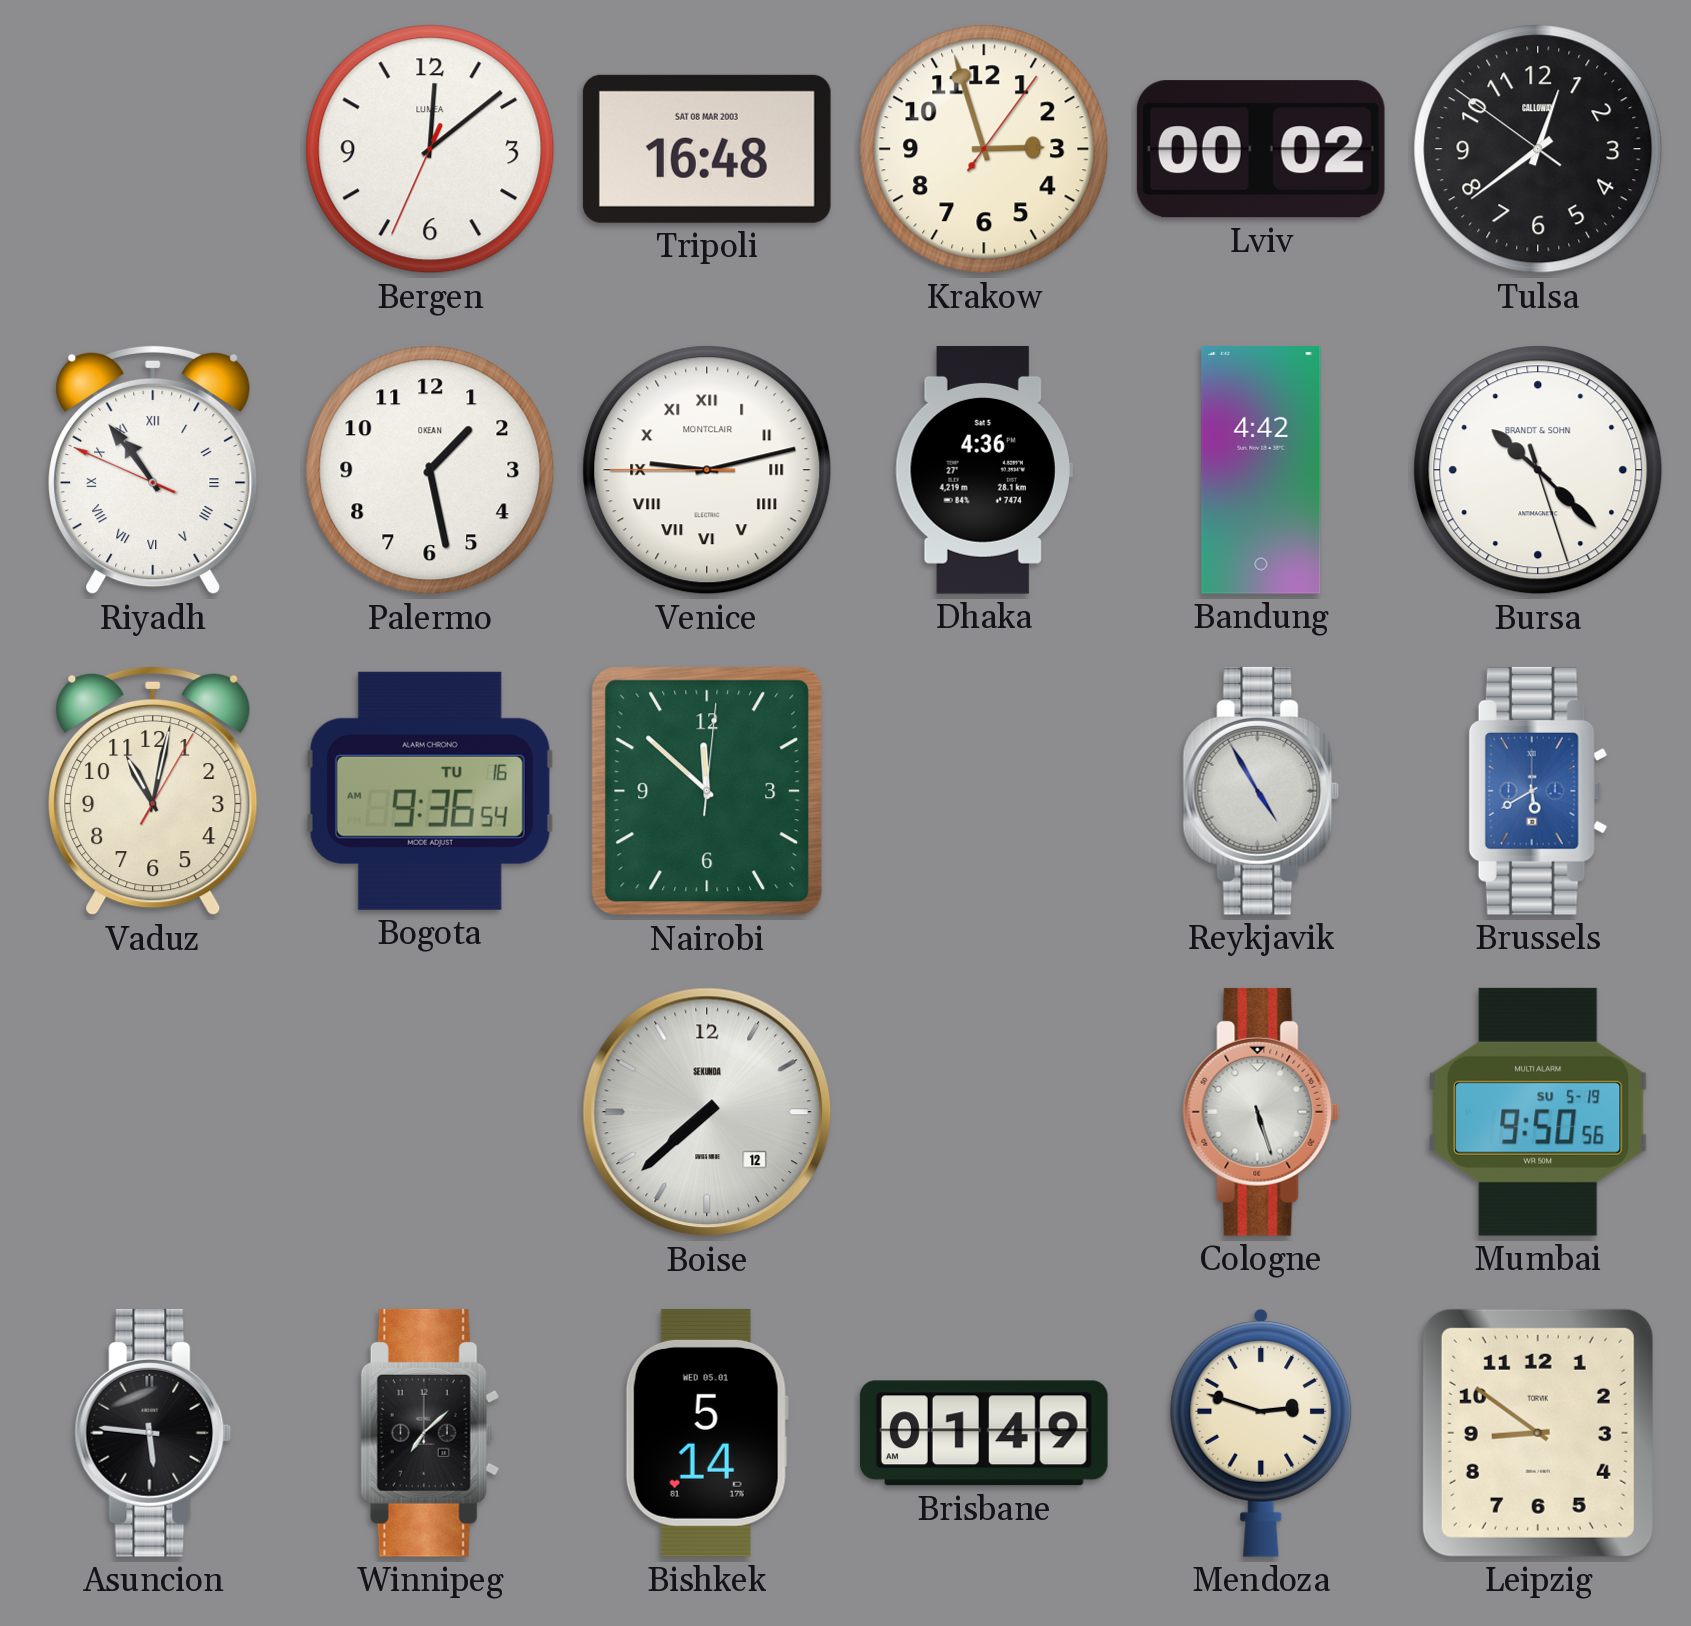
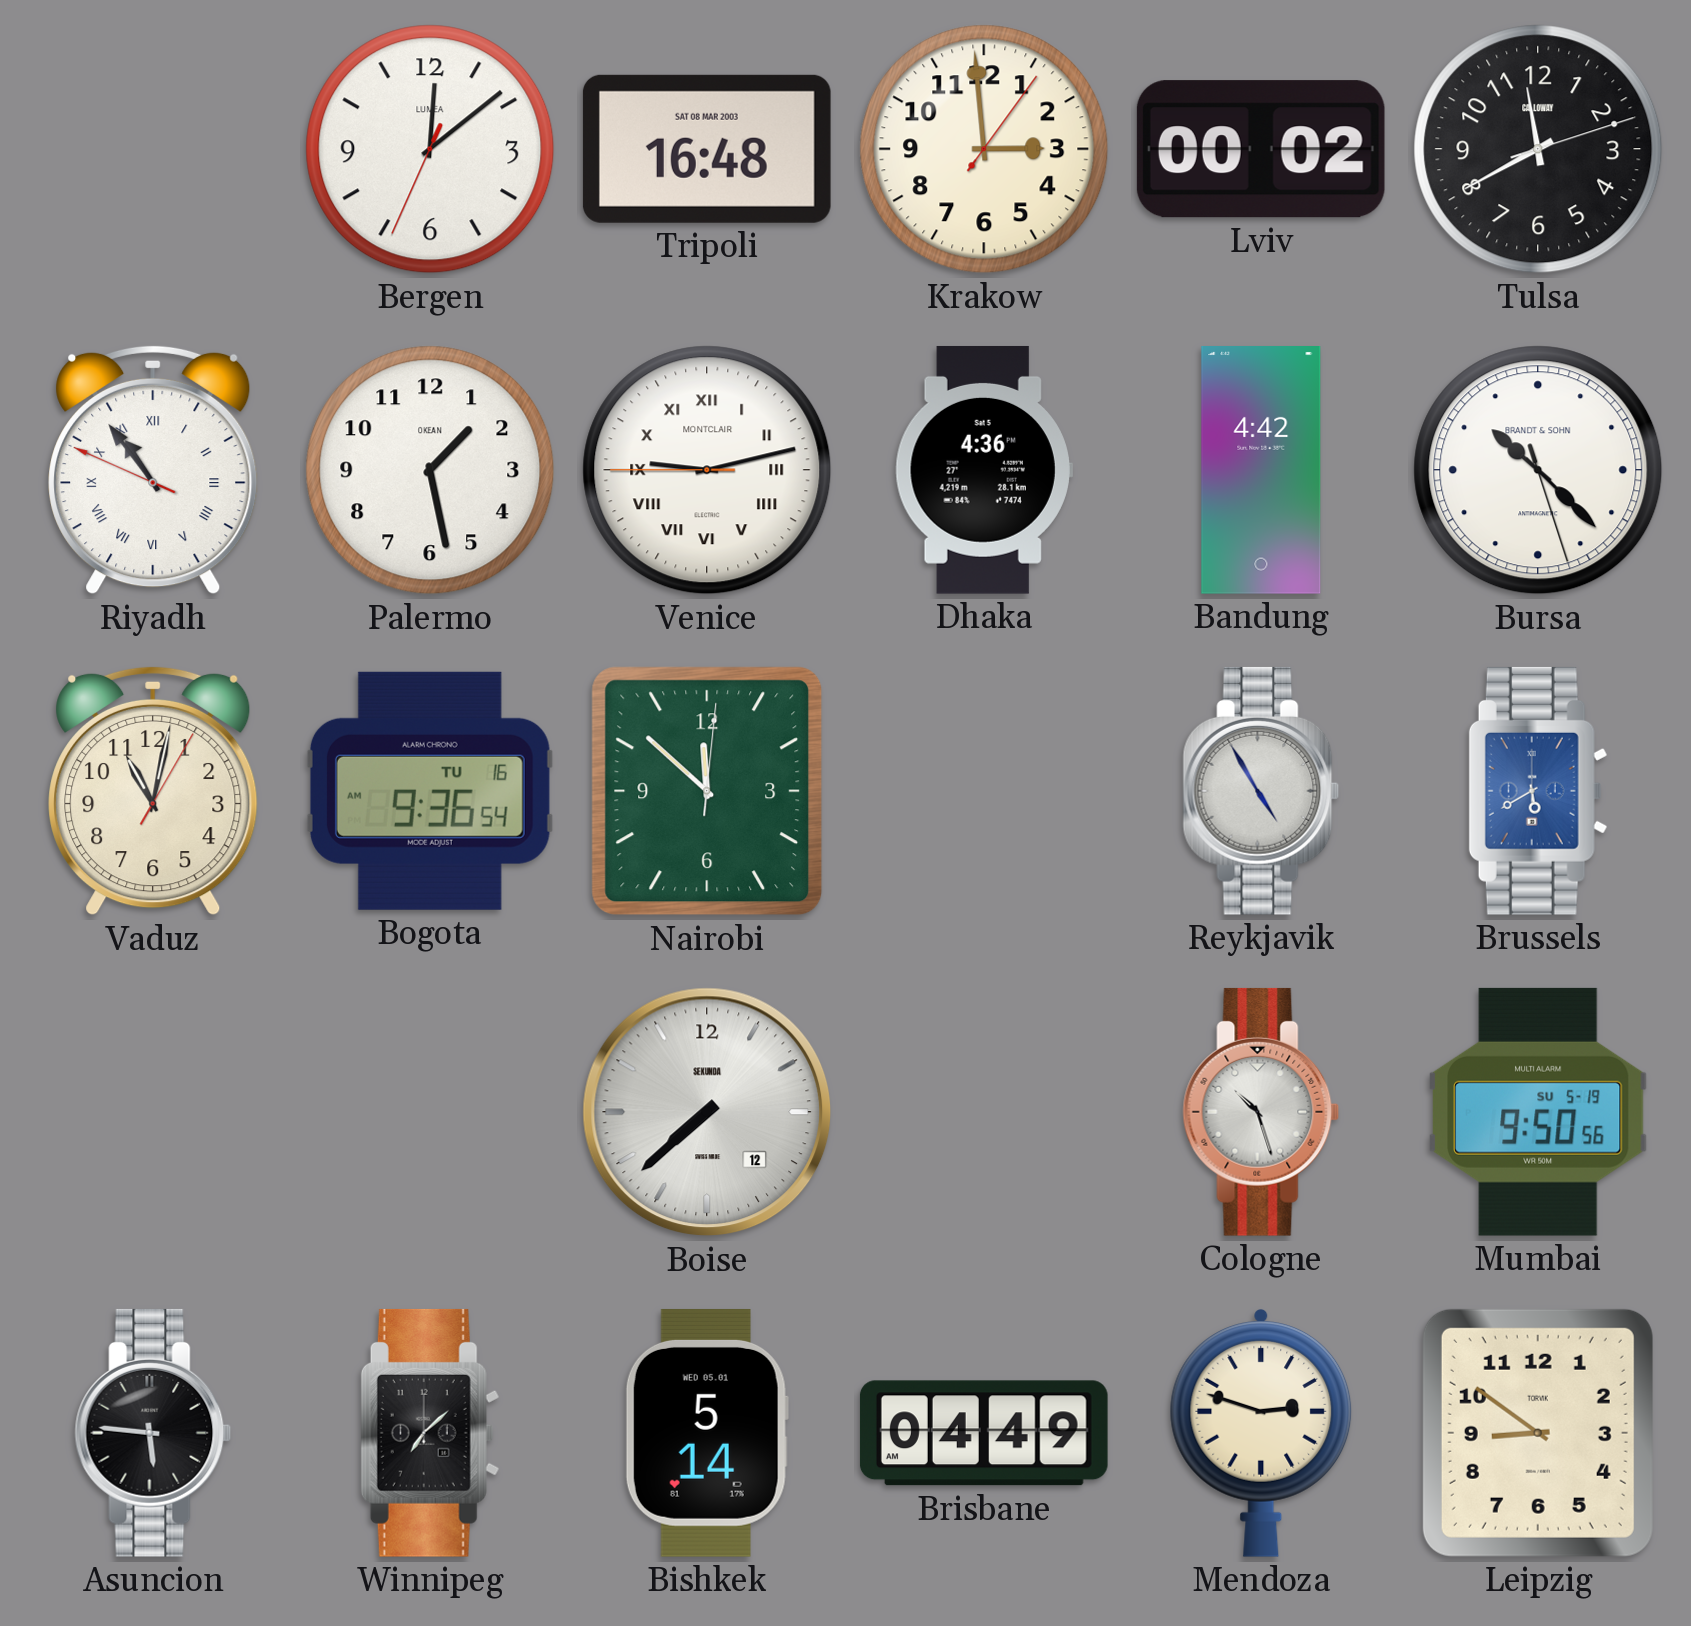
Krakow: 2:57 -> 2:59 (984, 149)
Tulsa: 12:38 -> 11:40 (1538, 149)
Cologne: 5:27 -> 10:27 (1261, 1112)
Brisbane: 01:49 -> 04:49 (984, 1433)
